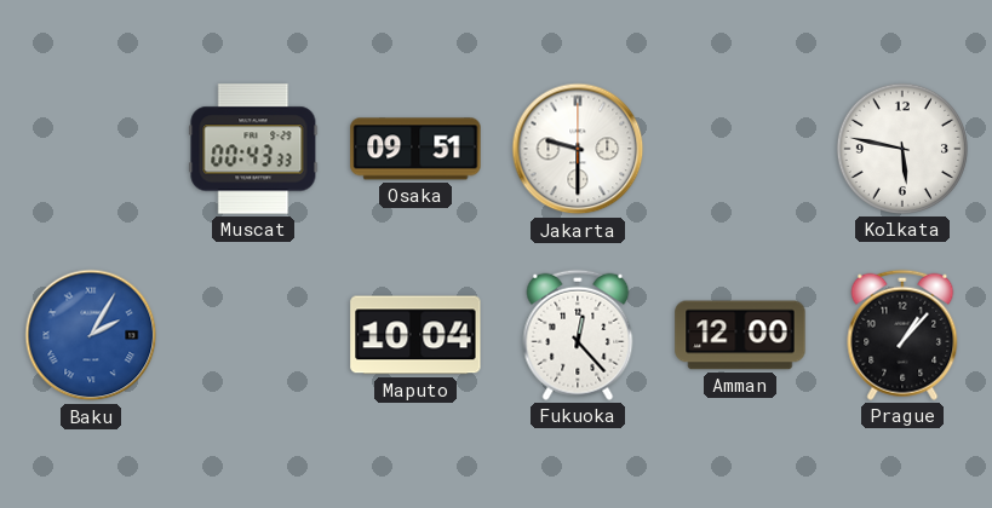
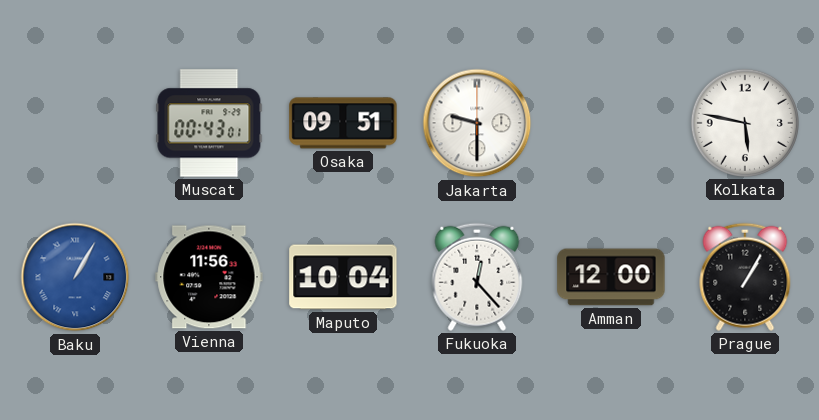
Muscat: 00:43:33 -> 00:43:01 (209, 123)
Baku: 2:05 -> 1:05 (75, 277)
Vienna: none -> 11:56 (209, 277)
Prague: 1:07 -> 1:05 (745, 277)
